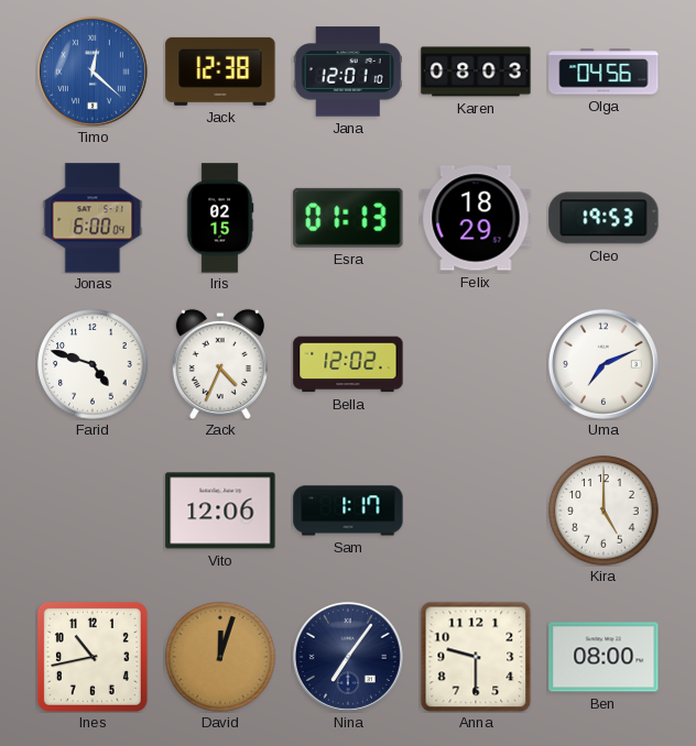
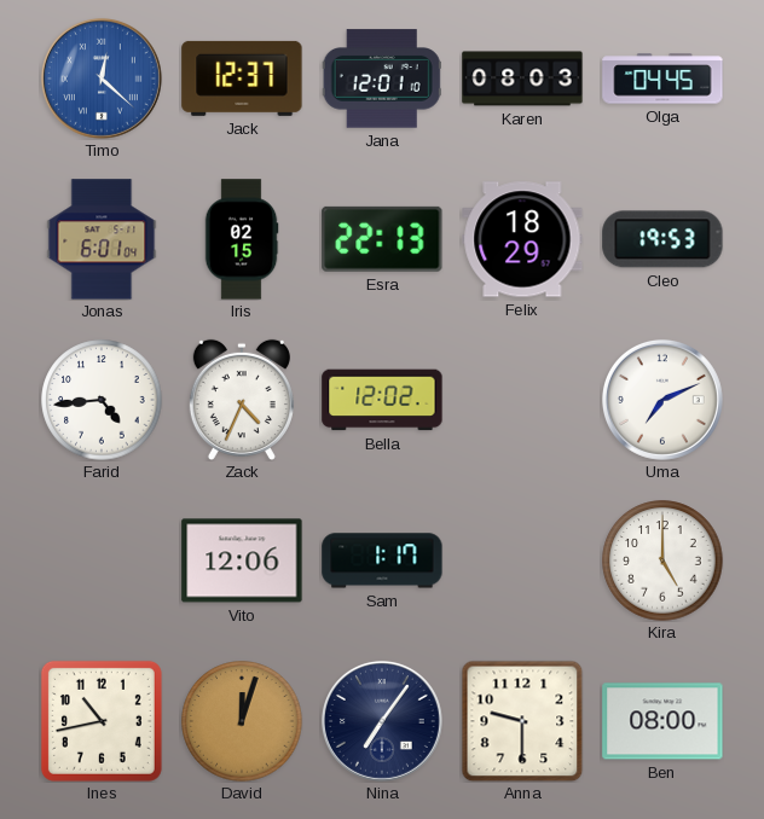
Jack: 12:38 -> 12:37 (242, 79)
Olga: 04:56 -> 04:45 (662, 79)
Jonas: 6:00 -> 6:01 (102, 239)
Esra: 01:13 -> 22:13 (382, 239)
Farid: 4:48 -> 4:44 (102, 400)
